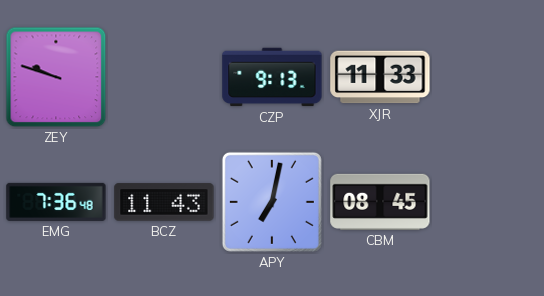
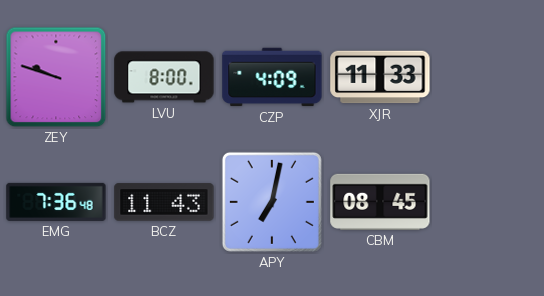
LVU: none -> 8:00 (164, 77)
CZP: 9:13 -> 4:09 (272, 77)
